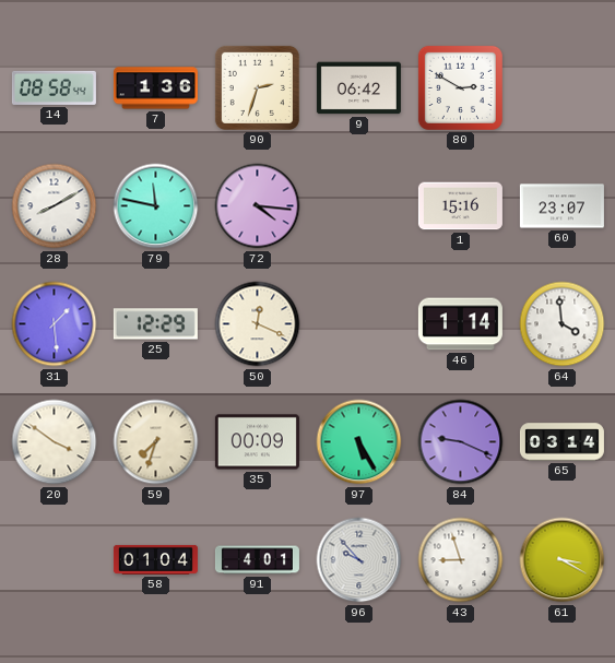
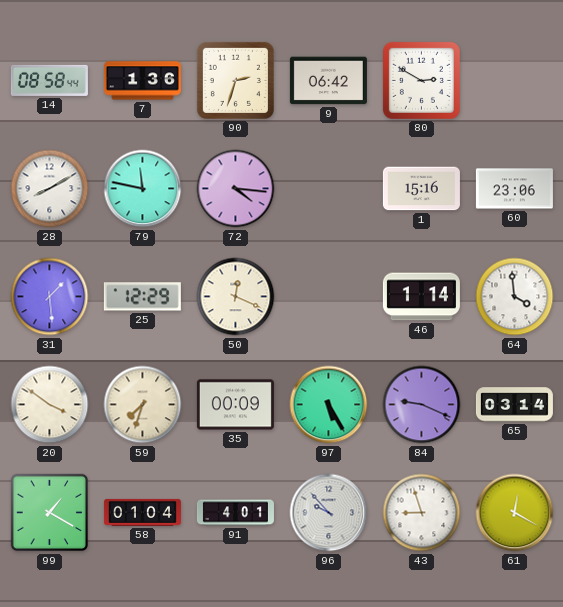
60: 23:07 -> 23:06 (514, 189)
99: none -> 1:20 (50, 513)
61: 3:20 -> 12:20 (515, 513)
